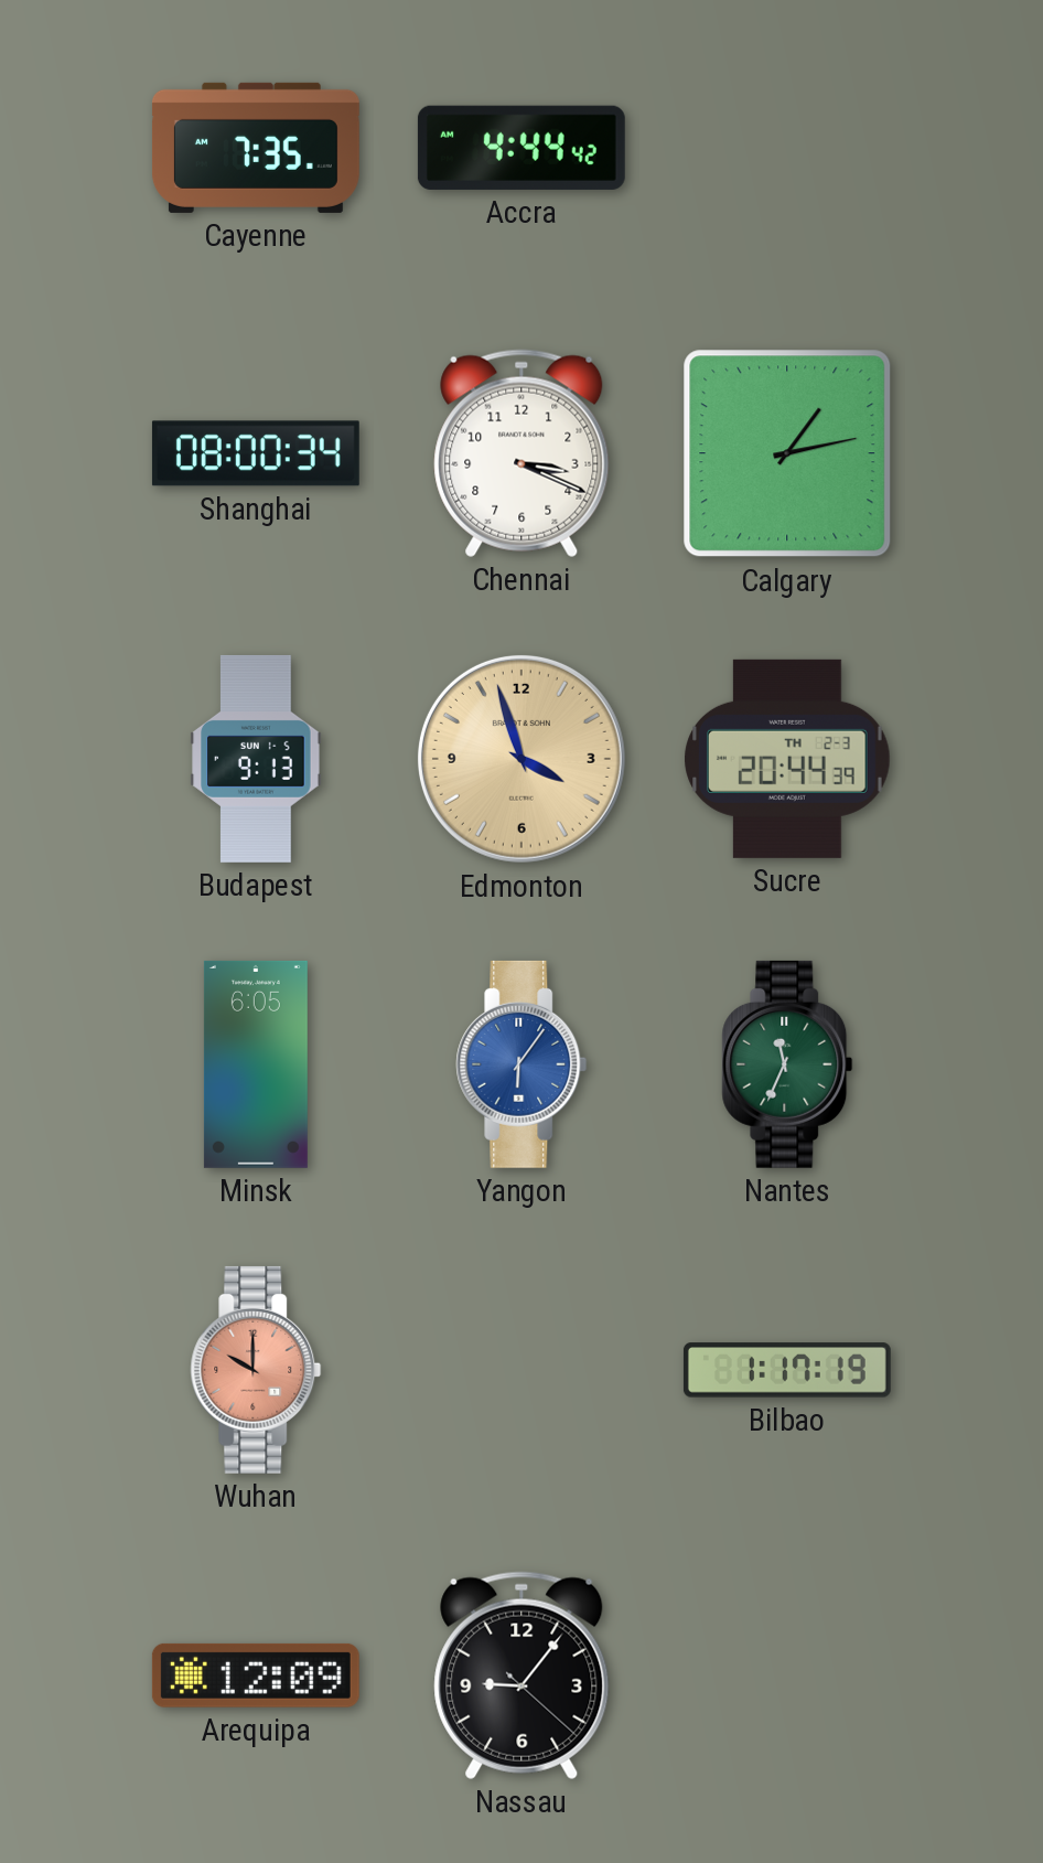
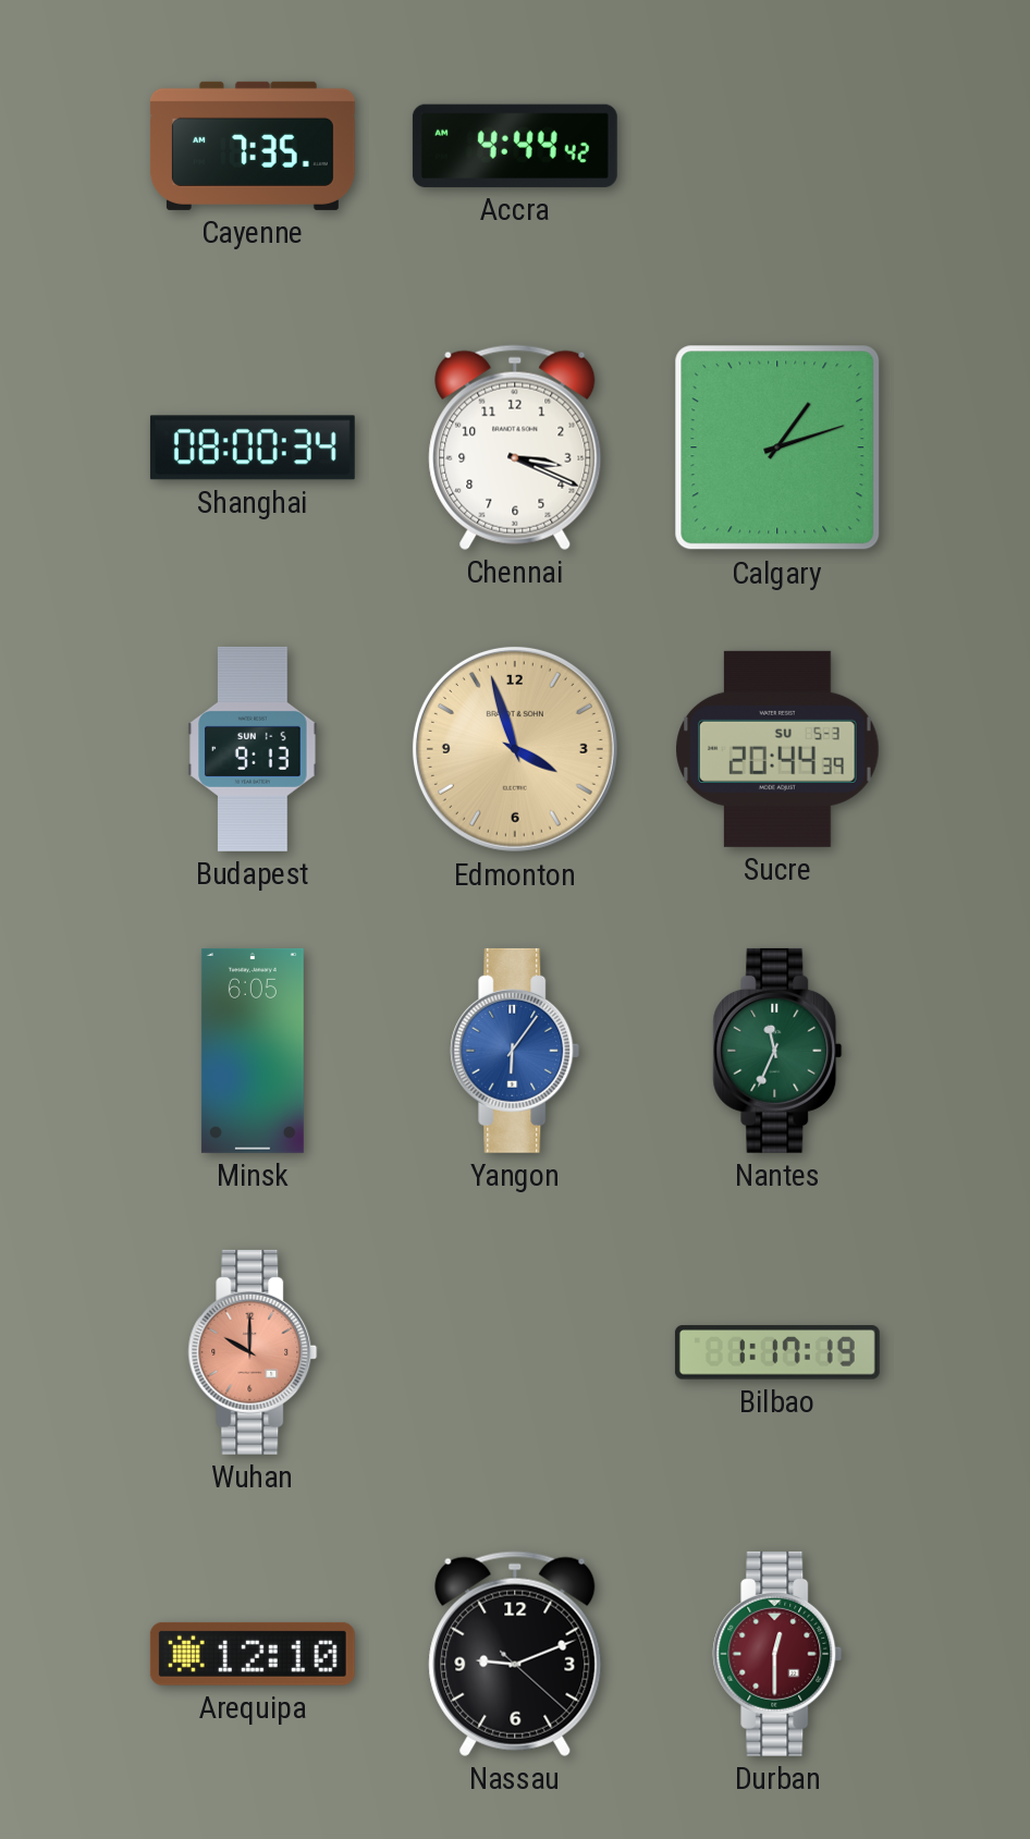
Calgary: 1:13 -> 1:12 (777, 448)
Sucre date: TH 2-3 -> SU 5-3 (777, 749)
Arequipa: 12:09 -> 12:10 (253, 1654)
Nassau: 9:06 -> 9:11 (515, 1654)
Durban: none -> 12:30 (777, 1654)
